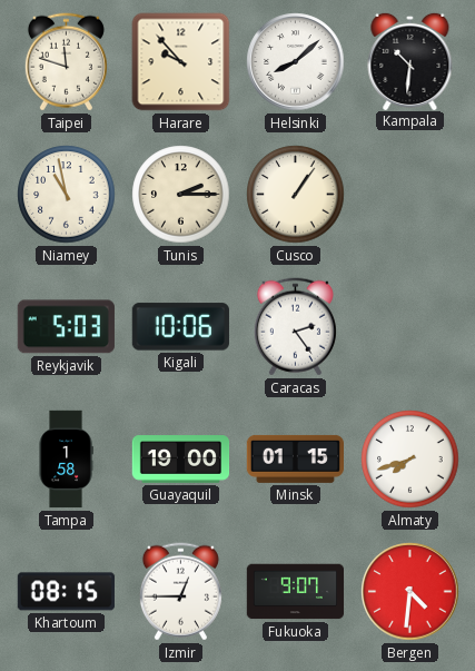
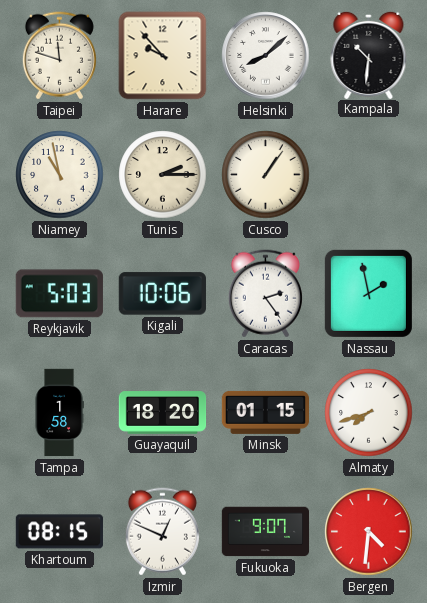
Nassau: none -> 1:58 (368, 293)
Guayaquil: 19:00 -> 18:20 (163, 413)
Izmir: 12:45 -> 12:49 (162, 532)
